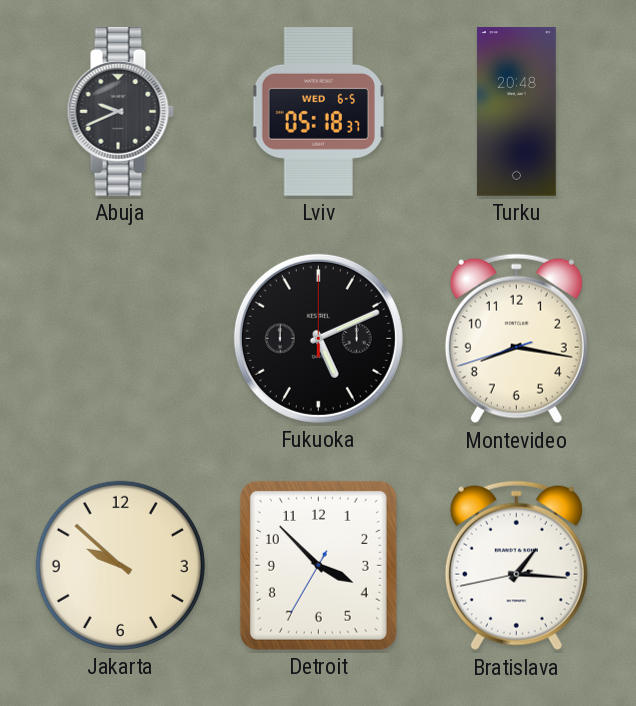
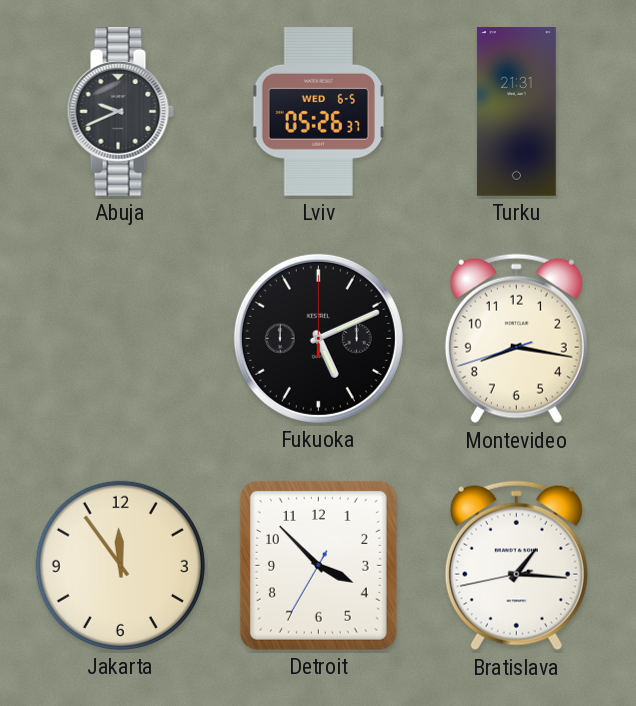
Lviv: 05:18 -> 05:26 (318, 112)
Turku: 20:48 -> 21:31 (516, 112)
Jakarta: 9:52 -> 11:54 (120, 565)
